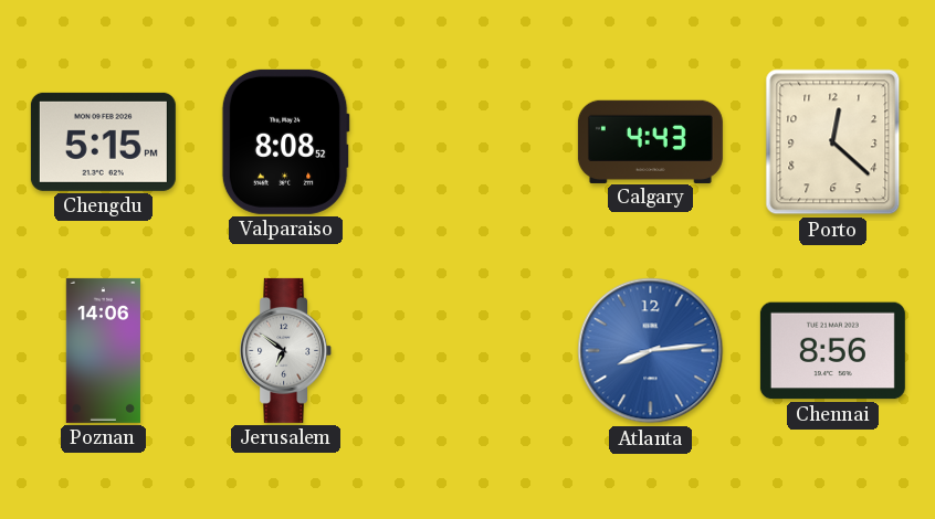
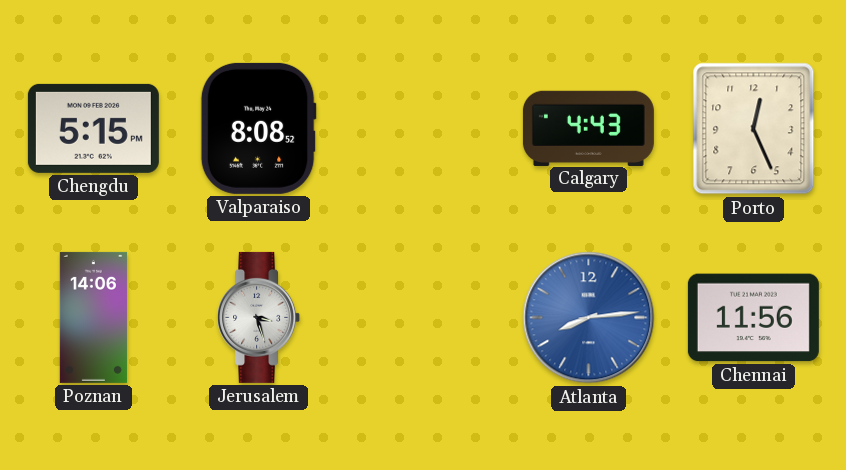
Porto: 12:22 -> 12:26 (754, 129)
Jerusalem: 6:51 -> 3:27 (259, 317)
Chennai: 8:56 -> 11:56 (753, 318)
